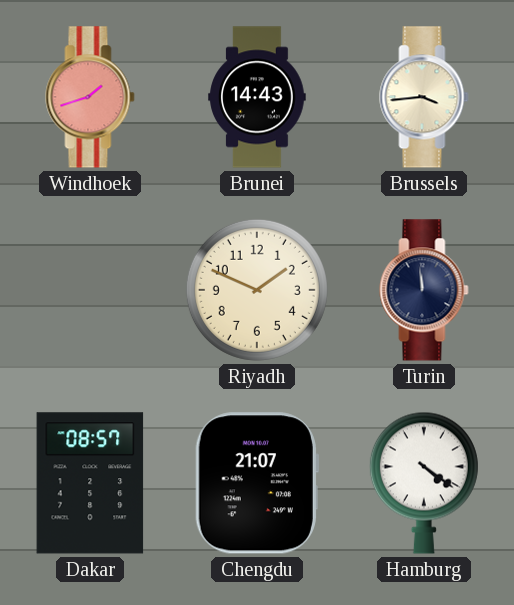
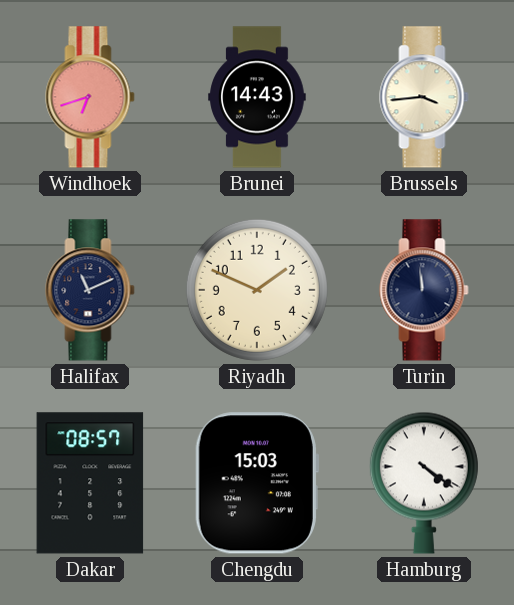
Windhoek: 1:42 -> 6:42 (90, 97)
Halifax: none -> 11:11 (90, 290)
Chengdu: 21:07 -> 15:03 (257, 483)
